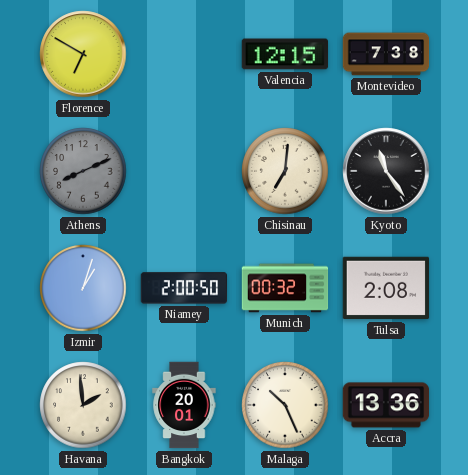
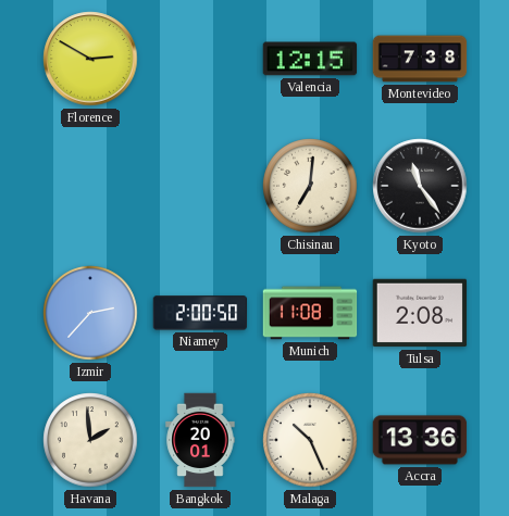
Florence: 6:50 -> 2:50 (90, 59)
Athens: 8:11 -> none (83, 171)
Izmir: 1:03 -> 2:37 (90, 313)
Munich: 00:32 -> 11:08 (310, 313)
